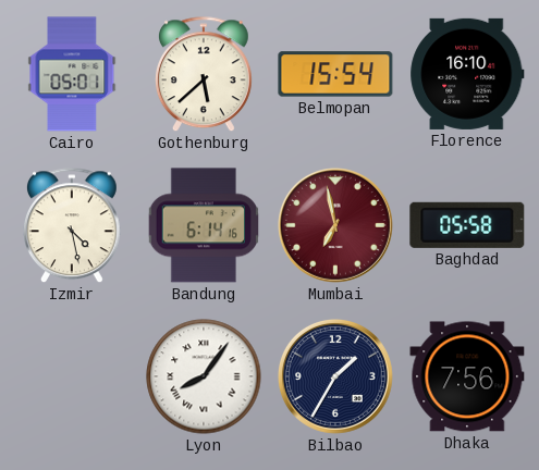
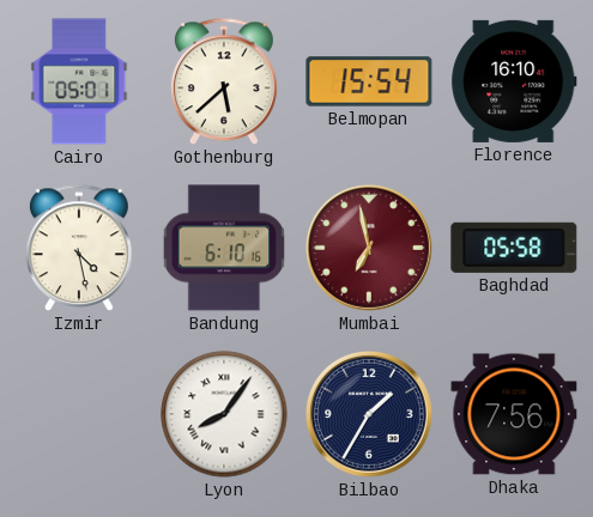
Bandung: 6:14 -> 6:10 (223, 248)
